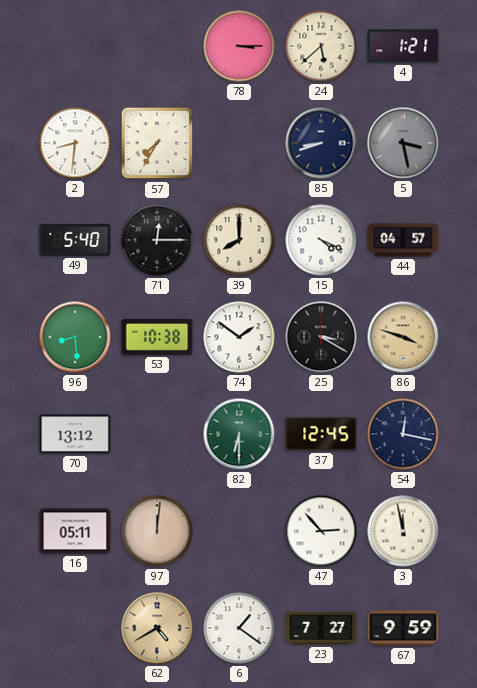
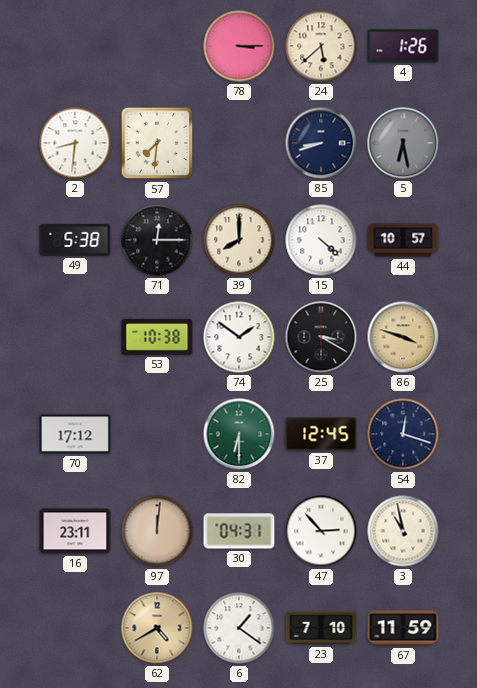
4: 1:21 -> 1:26 (403, 46)
57: 7:35 -> 7:31 (157, 143)
5: 3:28 -> 6:28 (403, 143)
49: 5:40 -> 5:38 (75, 240)
15: 4:19 -> 4:22 (321, 240)
44: 04:57 -> 10:57 (403, 240)
96: 8:29 -> none (75, 337)
70: 13:12 -> 17:12 (75, 434)
54: 12:17 -> 12:18 (403, 434)
16: 05:11 -> 23:11 (75, 531)
30: none -> 04:31 (239, 531)
3: 11:58 -> 10:58 (403, 531)
23: 7:27 -> 7:10 (321, 628)
67: 9:59 -> 11:59 (403, 628)
